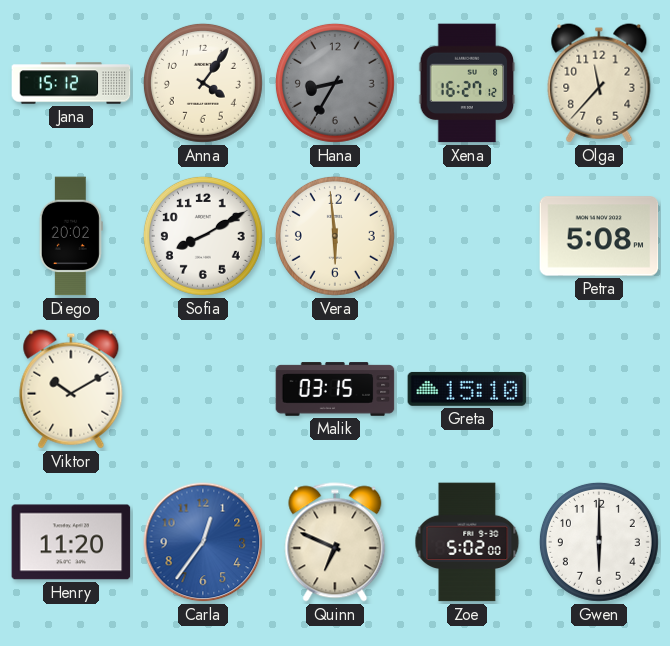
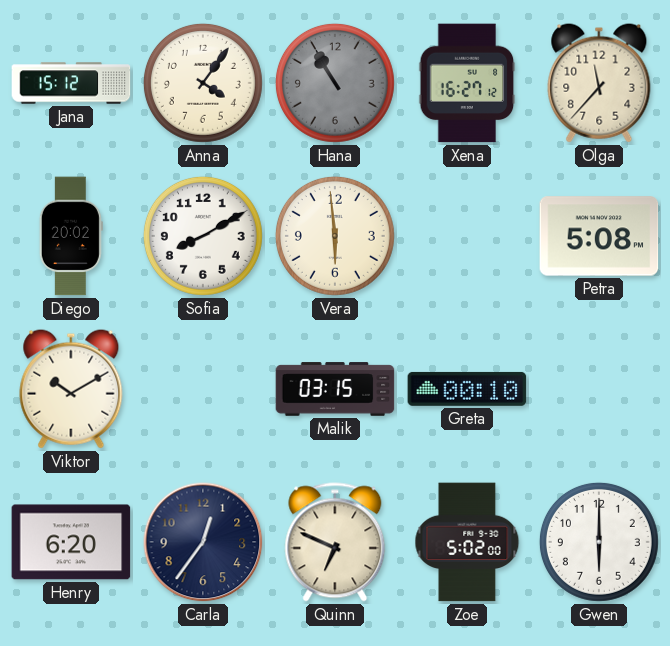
Hana: 8:35 -> 10:55 (335, 83)
Greta: 15:10 -> 00:10 (467, 389)
Henry: 11:20 -> 6:20 (71, 542)
Carla dial: blue -> navy (203, 542)
